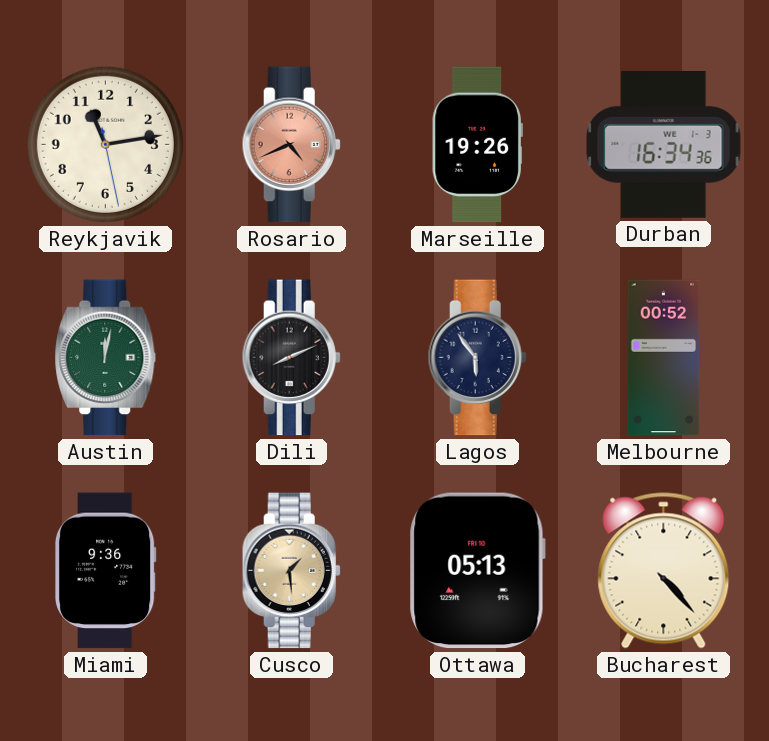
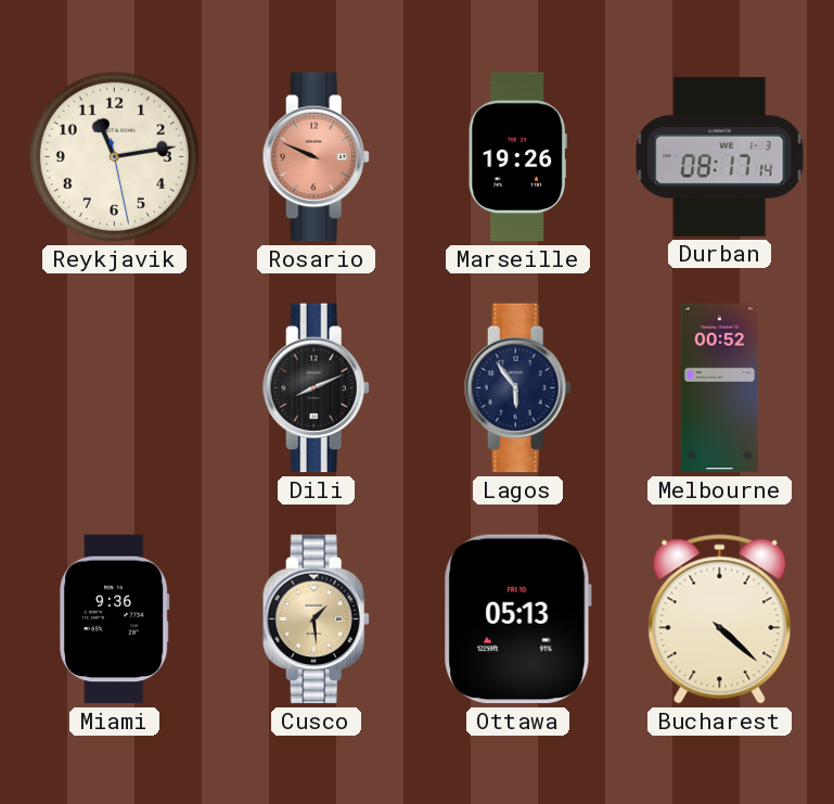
Rosario: 4:41 -> 9:49 (316, 157)
Durban: 16:34 -> 08:17 (720, 156)
Austin: 12:02 -> none (106, 358)
Bucharest: 4:23 -> 4:22 (720, 620)
